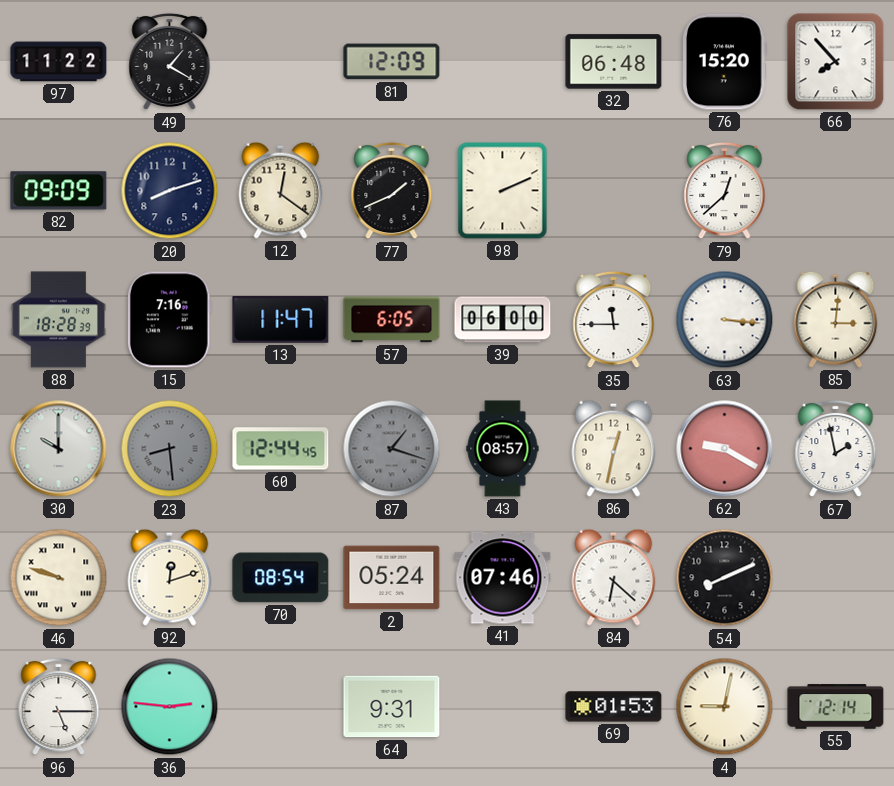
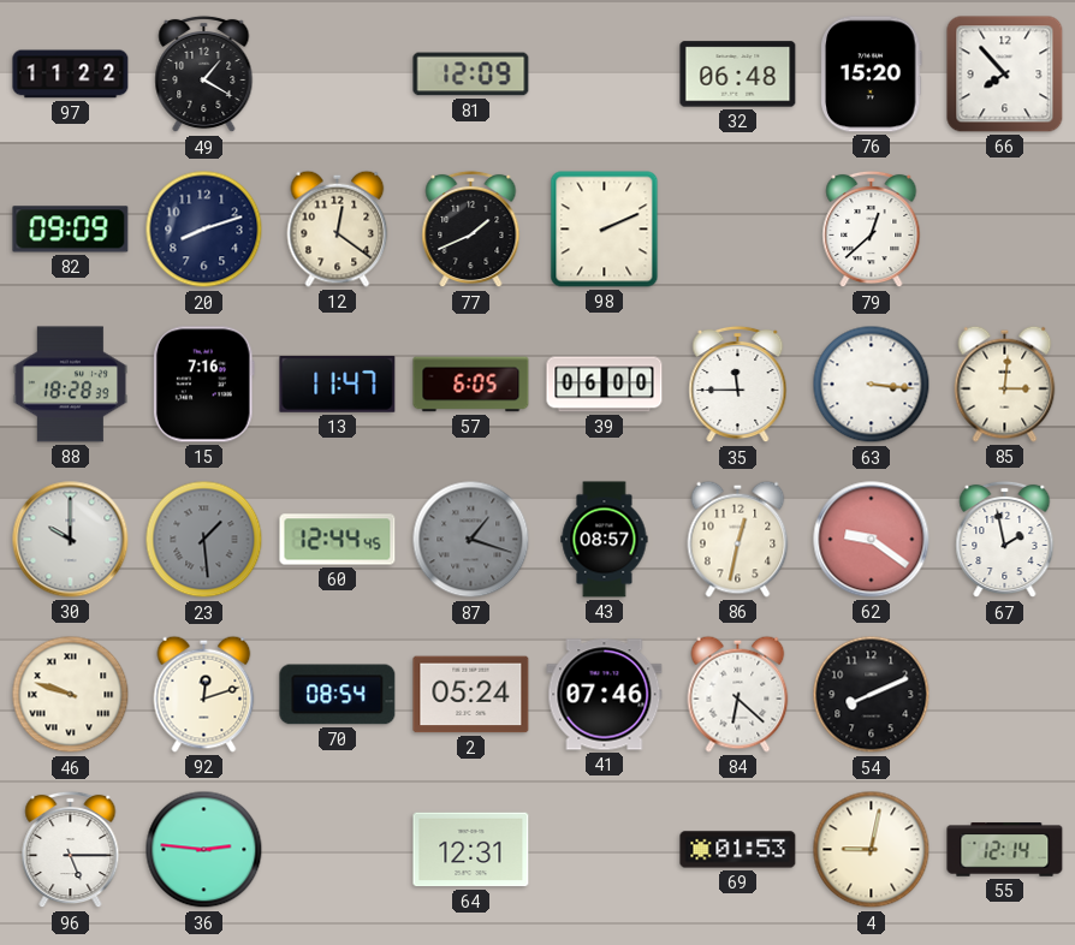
23: 8:29 -> 1:29 (204, 540)
62: 9:20 -> 9:21 (872, 540)
64: 9:31 -> 12:31 (471, 850)
